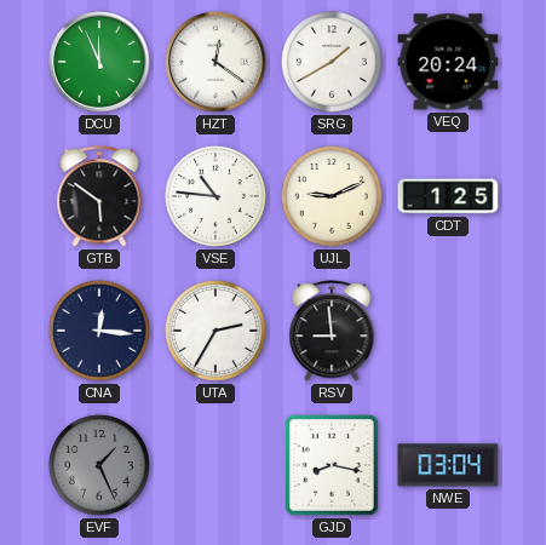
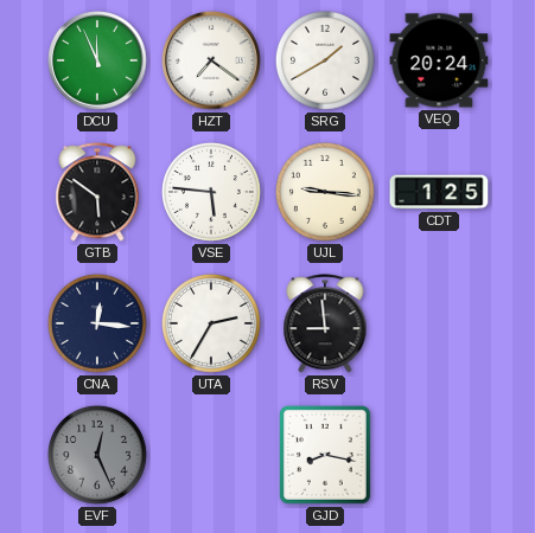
HZT: 12:21 -> 7:21 (211, 60)
VSE: 10:46 -> 5:46 (211, 192)
UJL: 9:11 -> 9:16 (325, 192)
EVF: 1:26 -> 12:26 (97, 455)
NWE: 03:04 -> none (448, 465)
